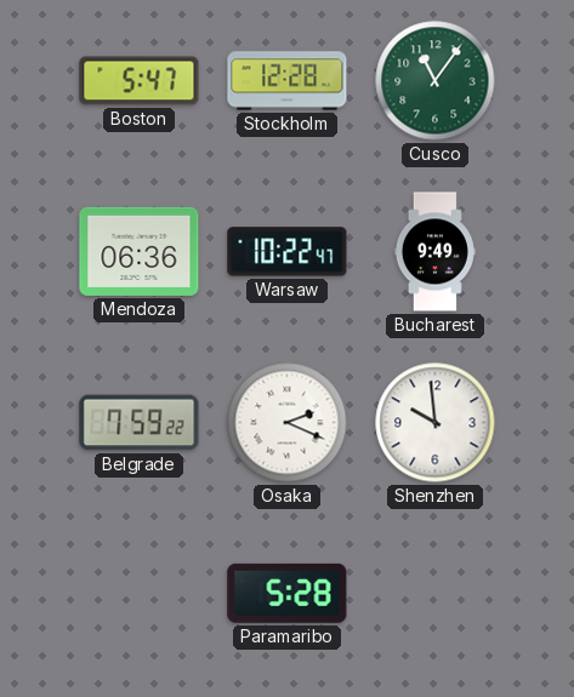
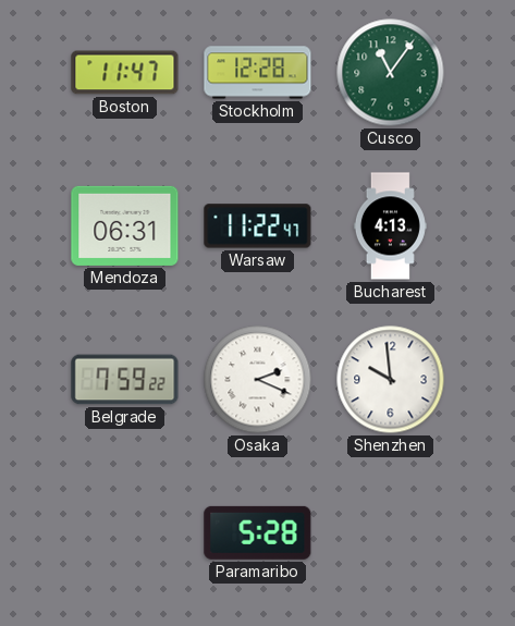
Boston: 5:47 -> 11:47 (125, 73)
Mendoza: 06:36 -> 06:31 (125, 225)
Warsaw: 10:22 -> 11:22 (258, 226)
Bucharest: 9:49 -> 4:13 (390, 226)
